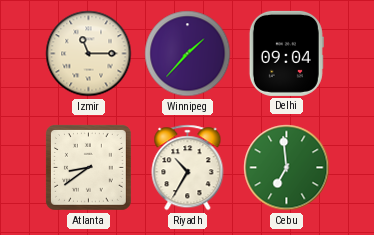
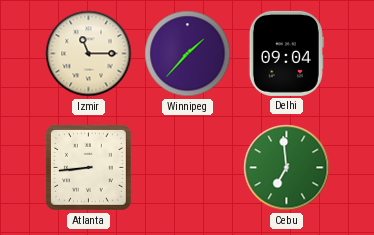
Atlanta: 8:39 -> 8:44 (89, 168)
Riyadh: 10:35 -> none (188, 168)
